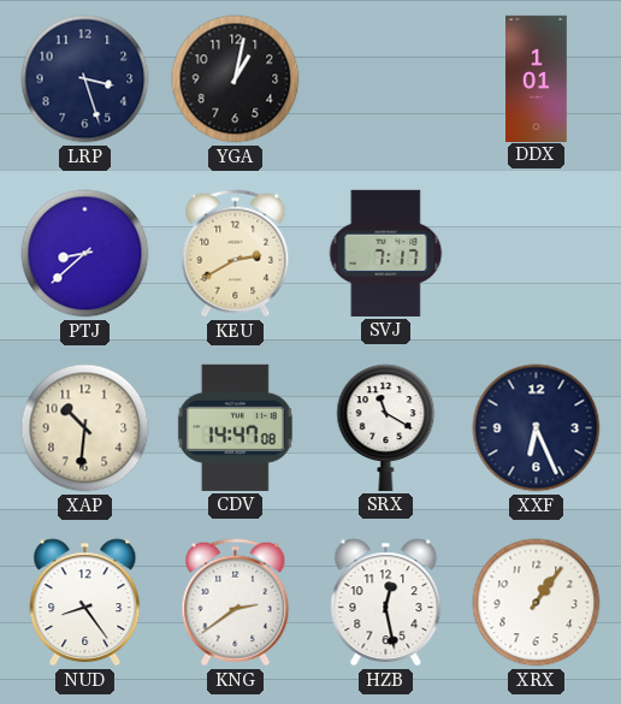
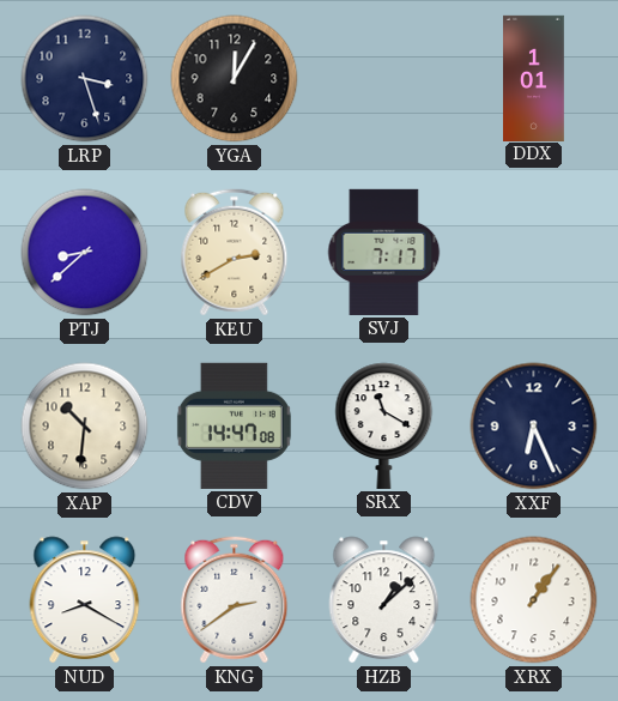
YGA: 1:02 -> 12:05 (235, 79)
NUD: 8:24 -> 8:20 (85, 600)
HZB: 12:28 -> 1:08 (384, 600)
